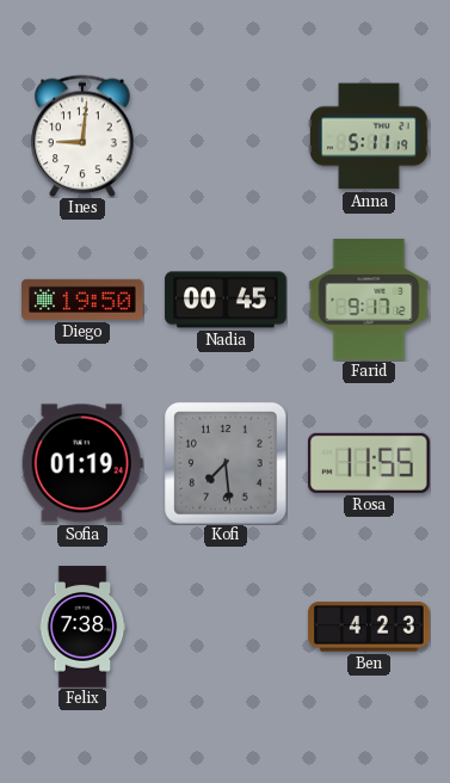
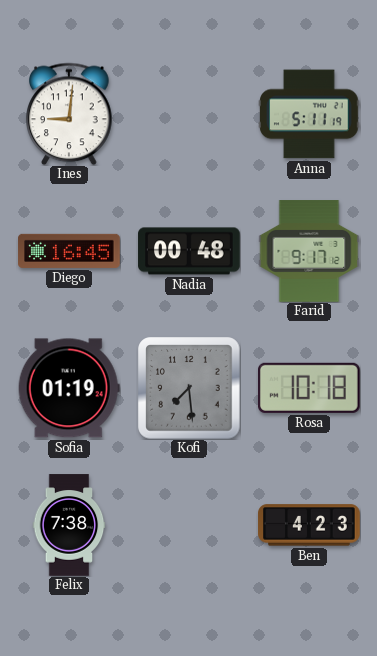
Diego: 19:50 -> 16:45 (69, 251)
Nadia: 00:45 -> 00:48 (189, 251)
Rosa: 11:55 -> 10:18 (310, 388)
